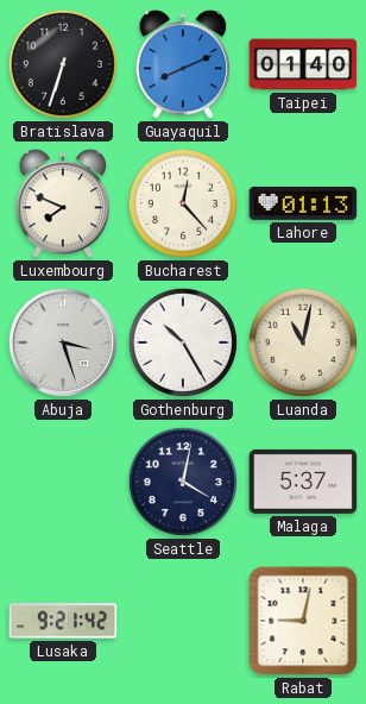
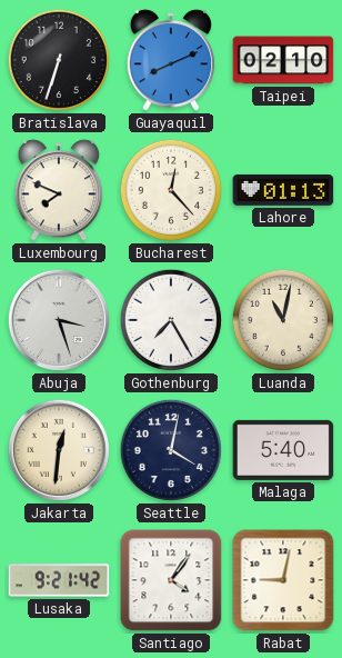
Taipei: 01:40 -> 02:10 (283, 60)
Gothenburg: 10:25 -> 7:25 (171, 320)
Jakarta: none -> 12:31 (59, 450)
Malaga: 5:37 -> 5:40 (283, 450)
Santiago: none -> 4:06 (171, 580)
